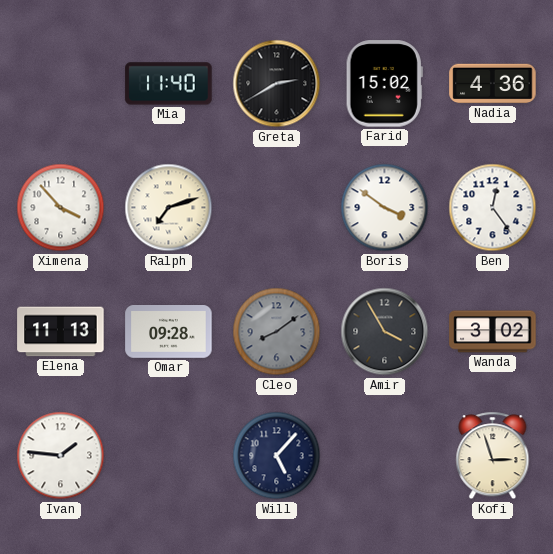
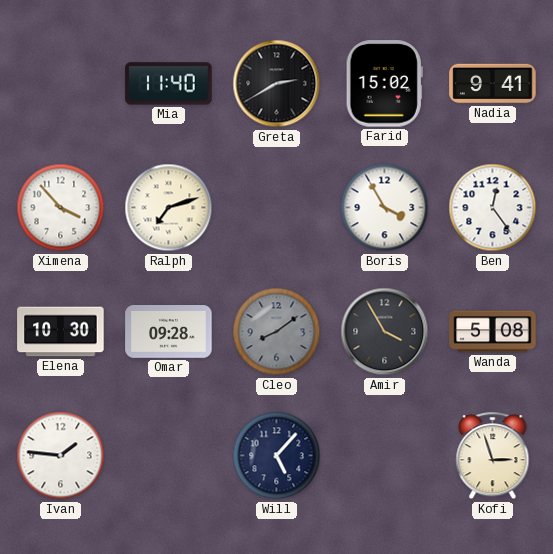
Nadia: 4:36 -> 9:41 (493, 84)
Boris: 3:51 -> 3:55 (385, 208)
Elena: 11:13 -> 10:30 (61, 332)
Wanda: 3:02 -> 5:08 (493, 332)
